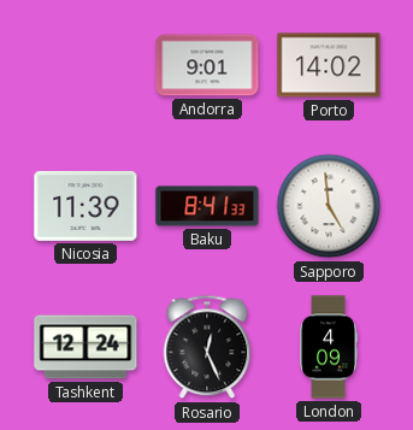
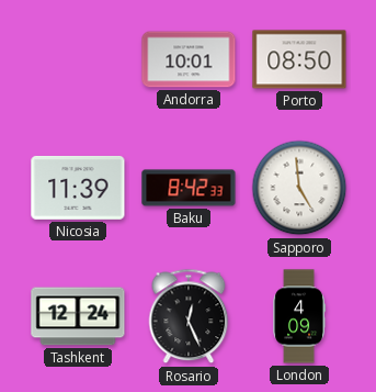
Andorra: 9:01 -> 10:01 (189, 59)
Porto: 14:02 -> 08:50 (299, 59)
Baku: 8:41 -> 8:42 (189, 188)
